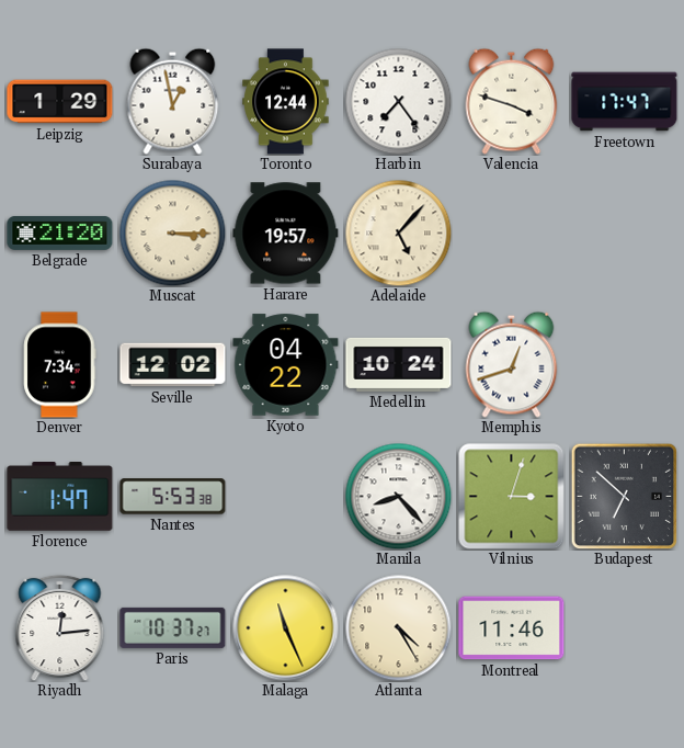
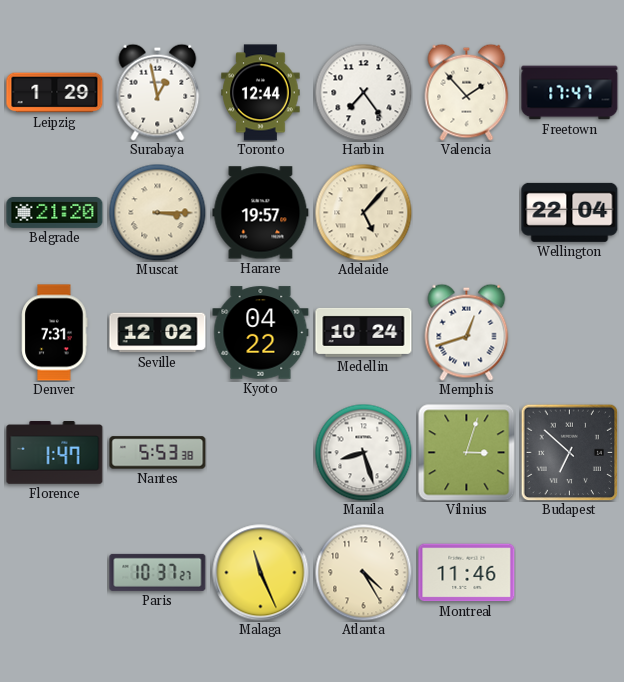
Valencia: 3:48 -> 1:53 (467, 92)
Wellington: none -> 22:04 (570, 212)
Denver: 7:34 -> 7:31 (55, 333)
Manila: 8:23 -> 8:27 (363, 452)
Riyadh: 12:14 -> none (60, 627)
